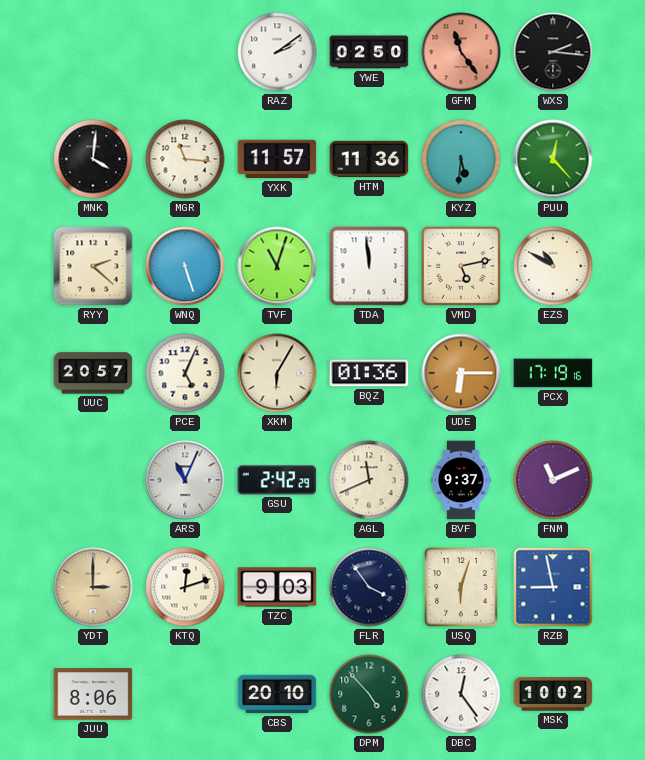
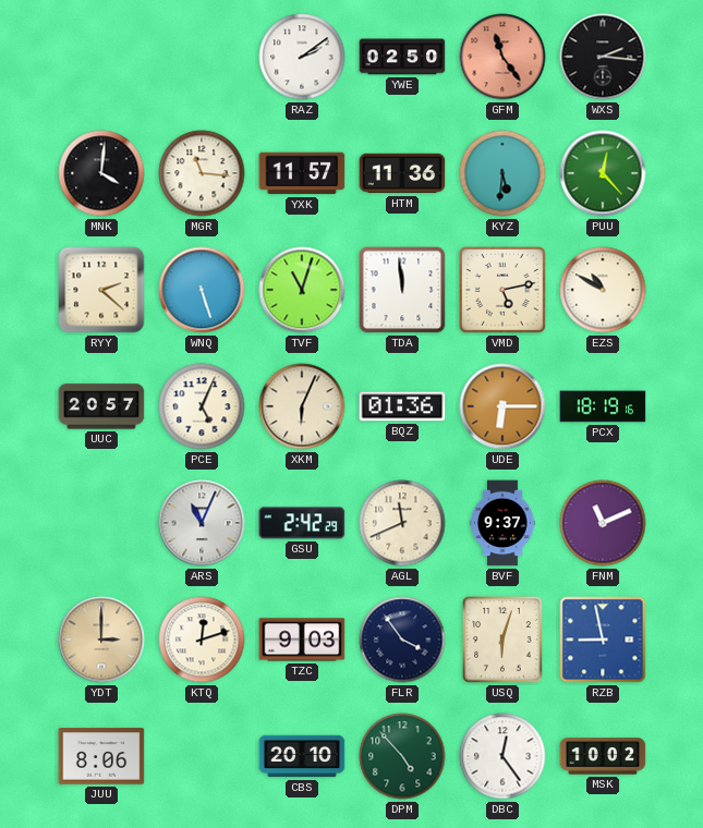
XKM: 6:05 -> 6:04 (302, 406)
PCX: 17:19 -> 18:19 (603, 406)
